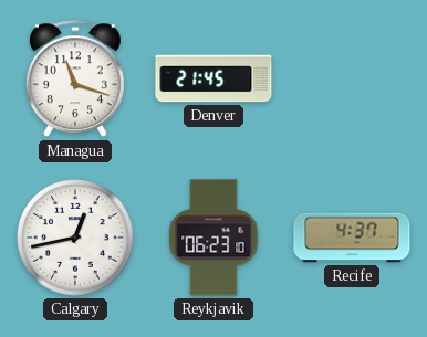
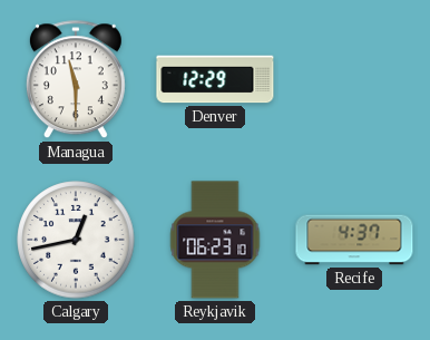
Managua: 11:18 -> 11:30 (76, 80)
Denver: 21:45 -> 12:29 (215, 79)
